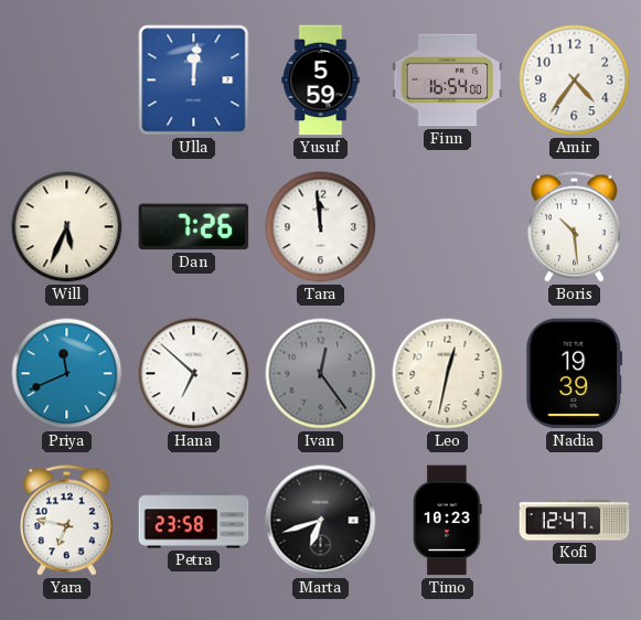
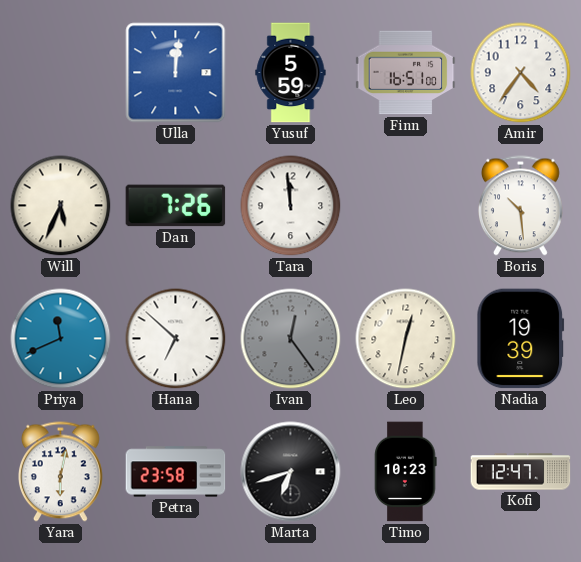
Finn: 16:54 -> 16:51 (406, 73)
Yara: 6:47 -> 6:02 (61, 472)
